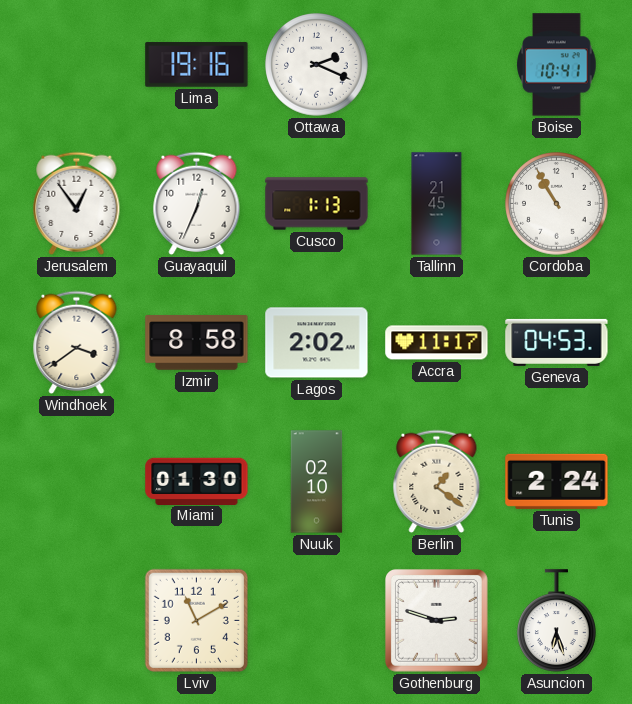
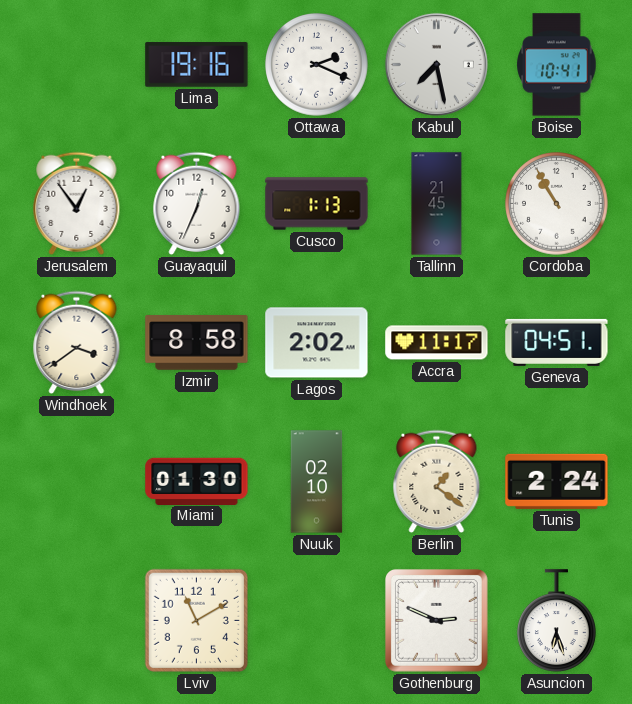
Kabul: none -> 7:28 (436, 64)
Geneva: 04:53 -> 04:51 (557, 342)
Gothenburg: 2:48 -> 2:49 (437, 621)
